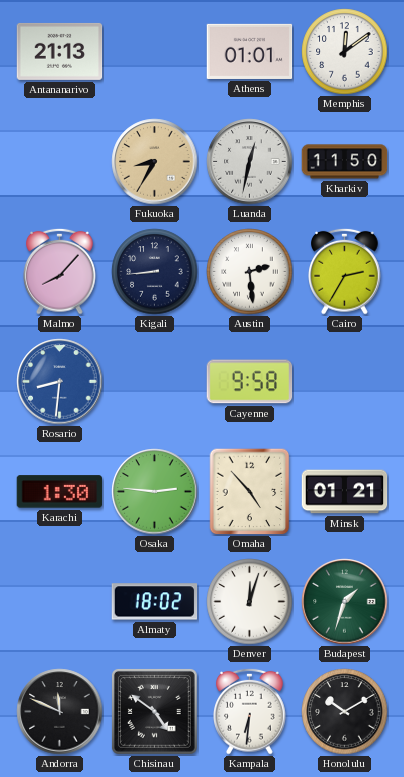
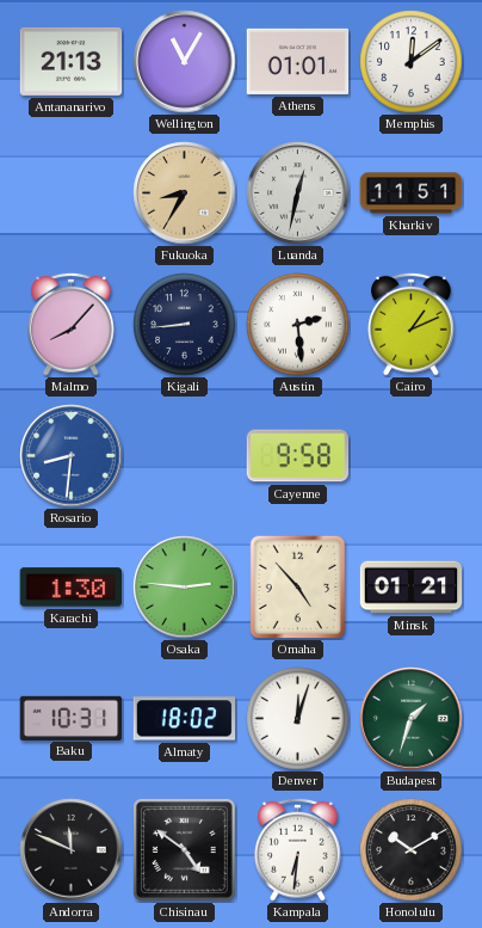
Wellington: none -> 11:05 (185, 62)
Kharkiv: 11:50 -> 11:51 (412, 193)
Cairo: 2:35 -> 1:11 (412, 324)
Baku: none -> 10:31 (72, 718)
